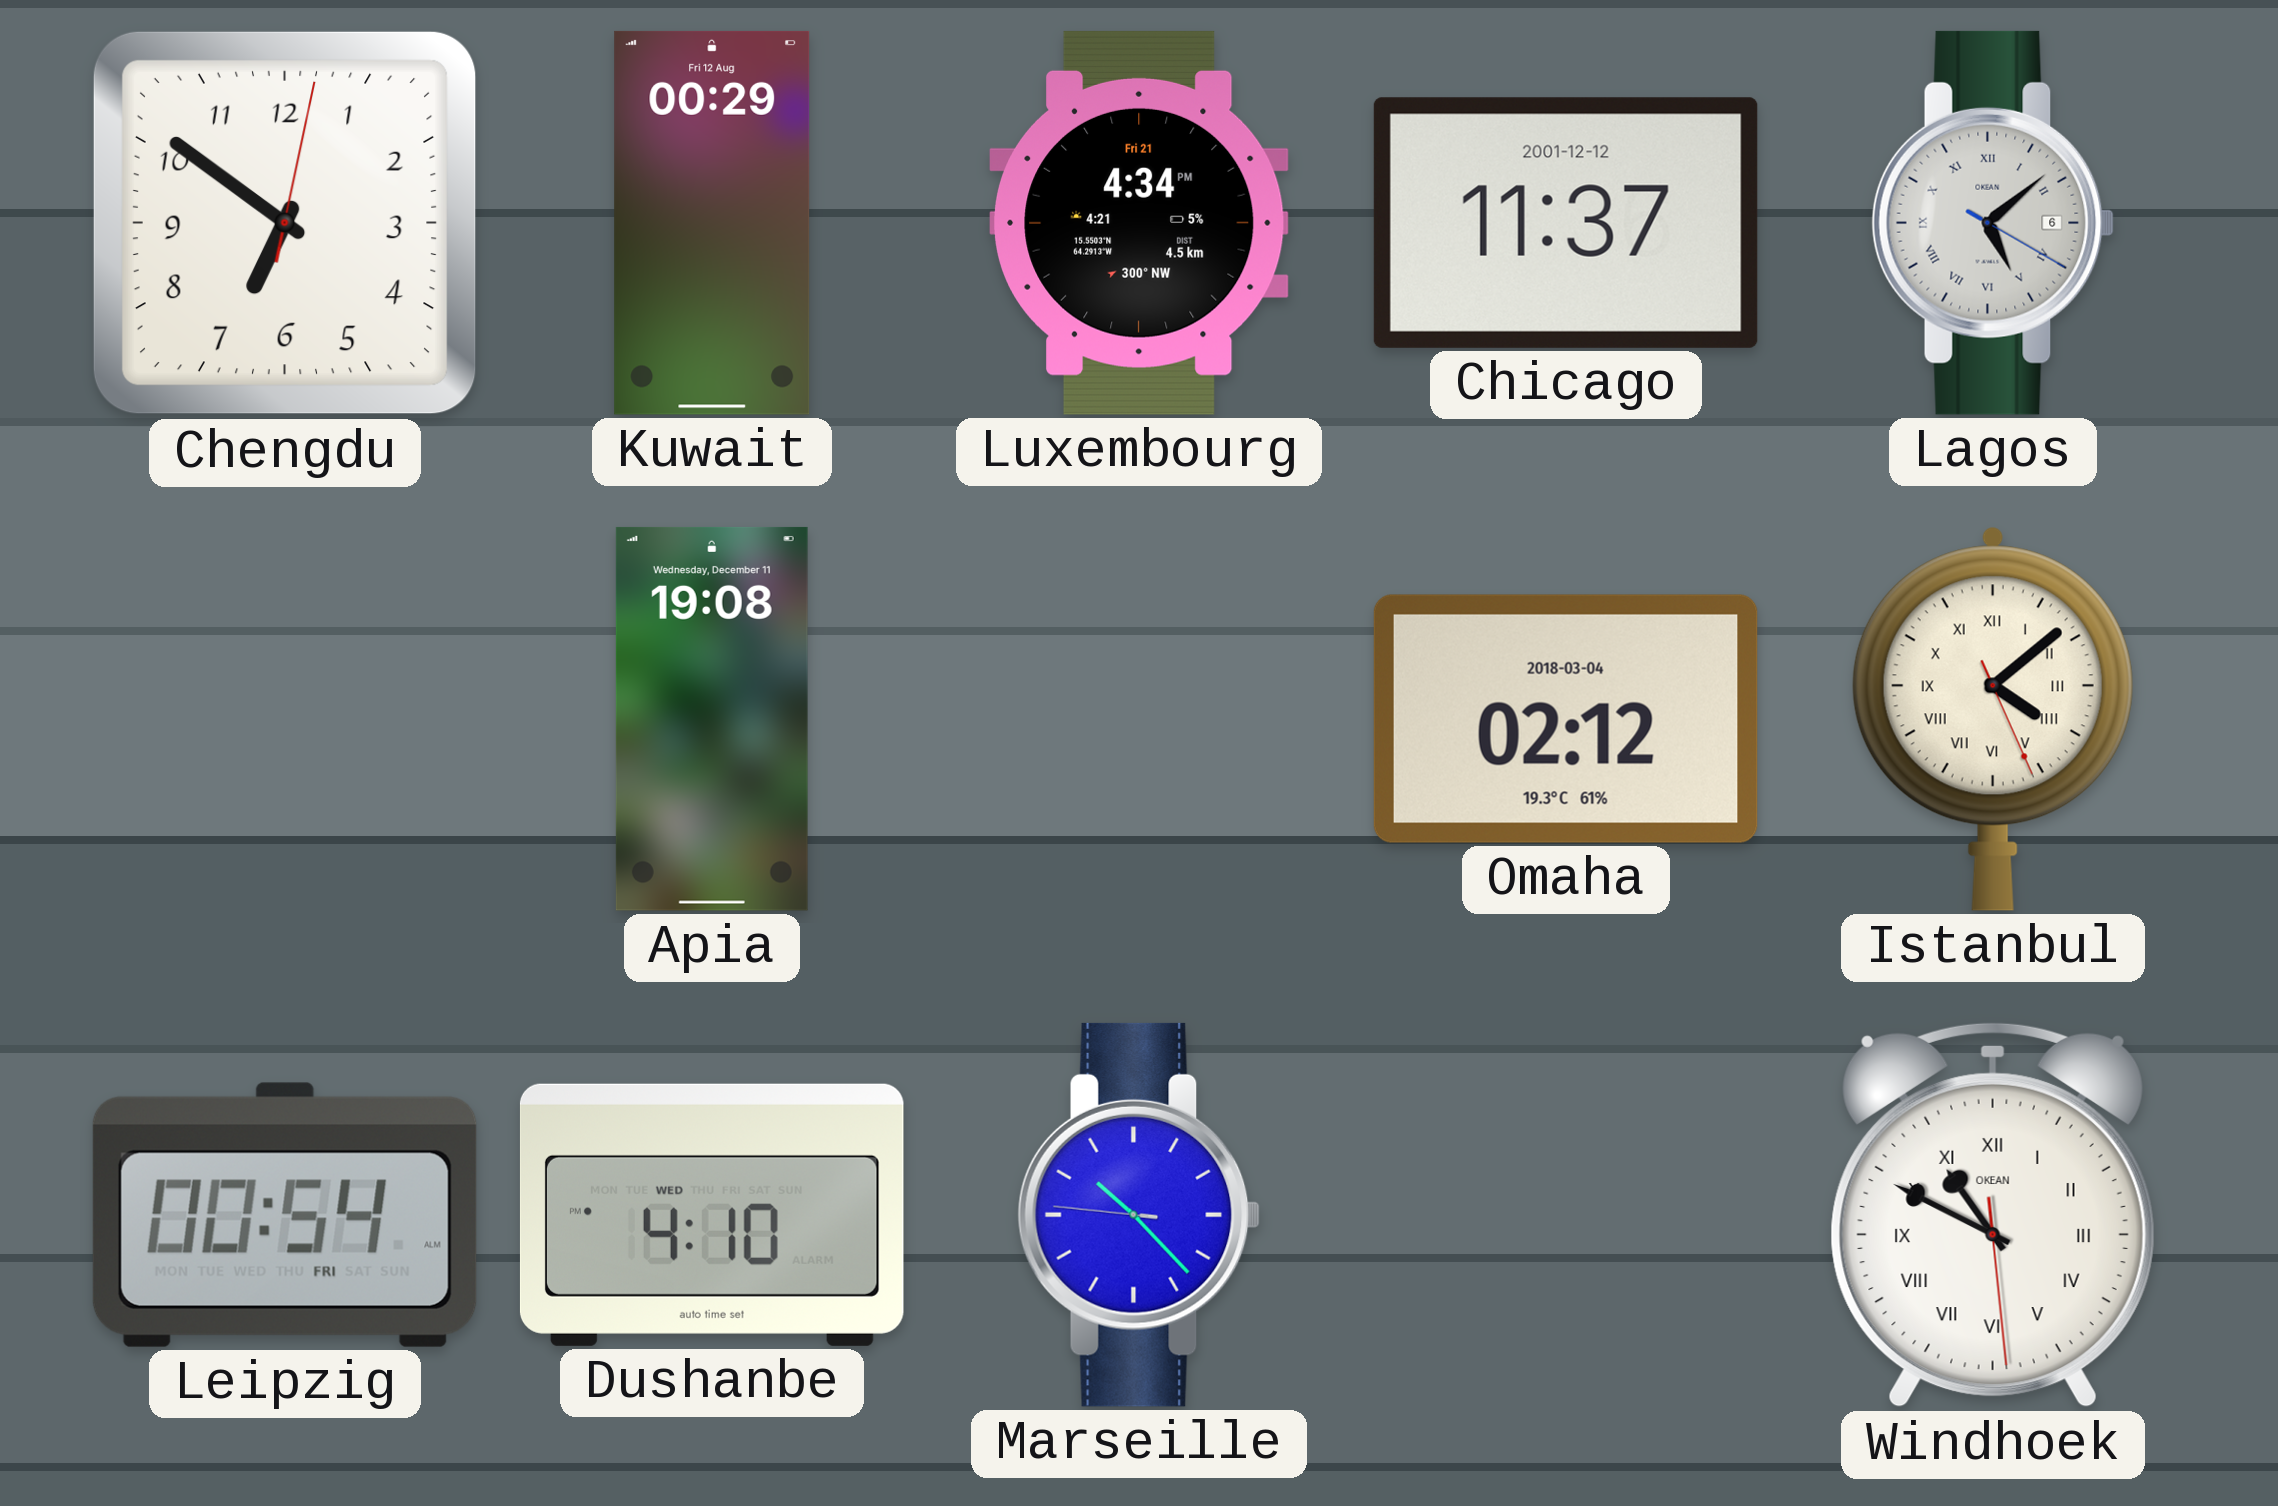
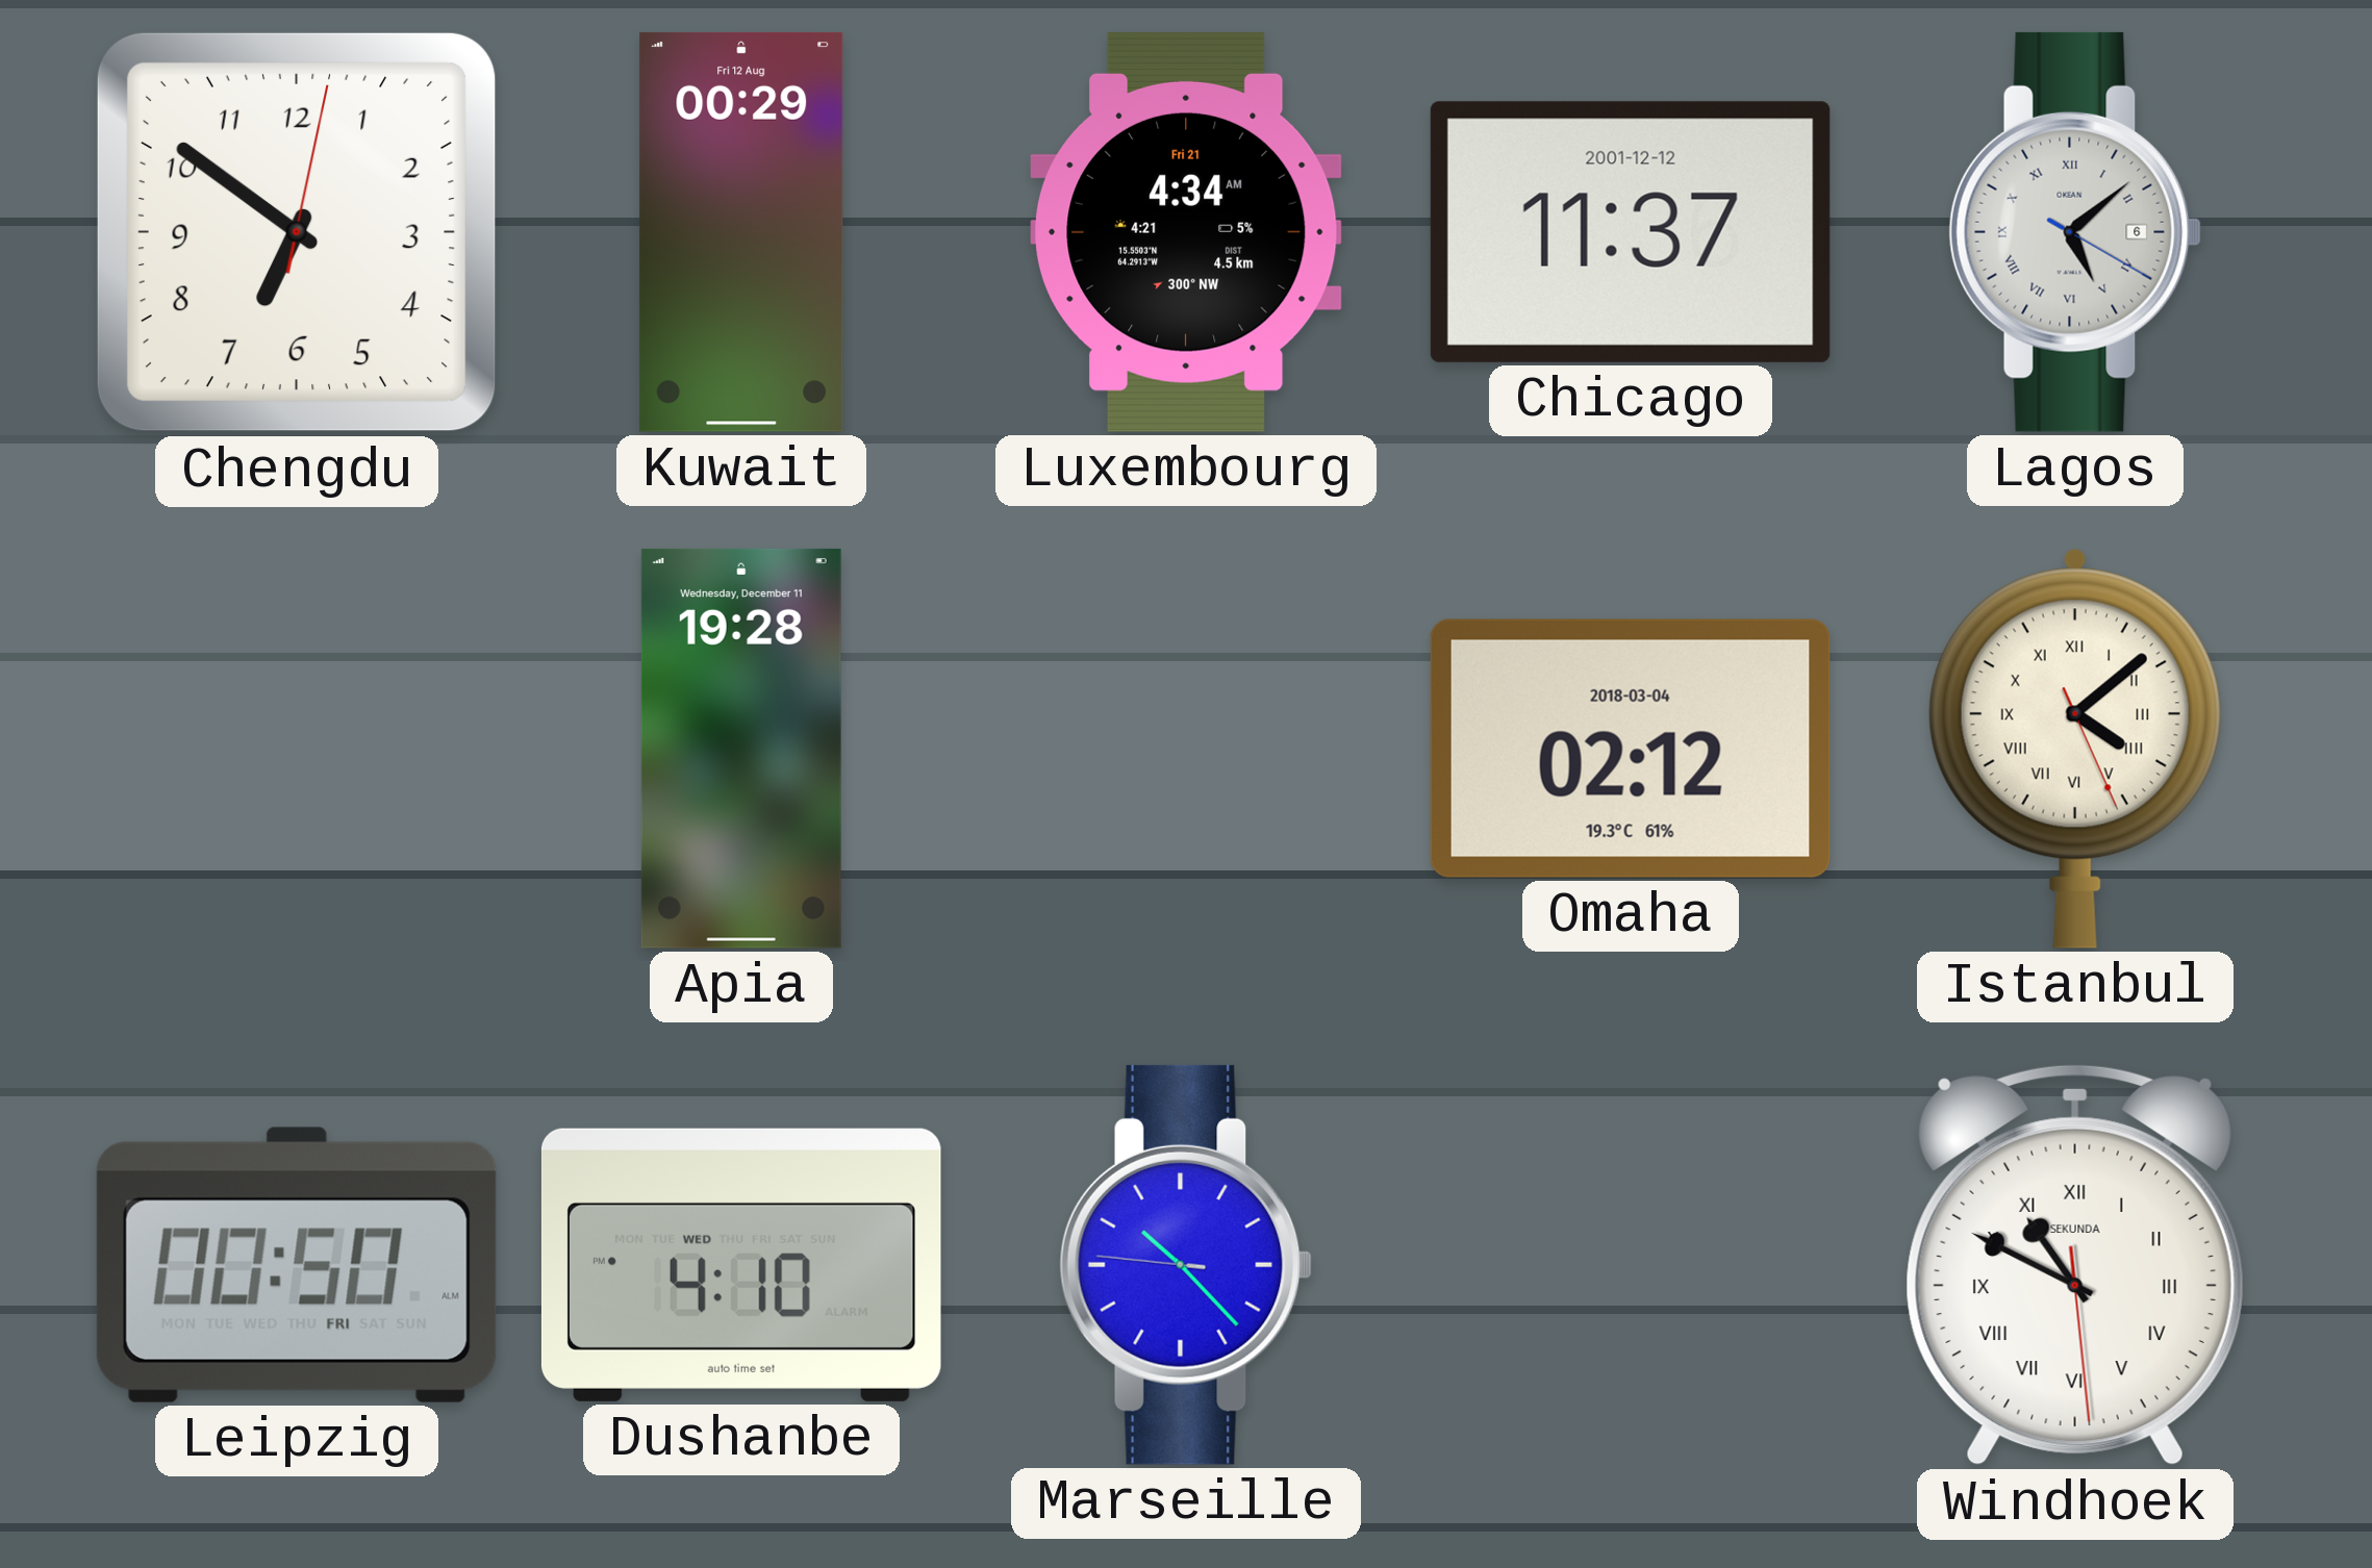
Luxembourg: 4:34 PM -> 4:34 AM (1186, 232)
Apia: 19:08 -> 19:28 (741, 749)
Leipzig: 00:54 -> 00:50 (297, 1265)
Windhoek brand: OKEAN -> SEKUNDA (2075, 1265)
